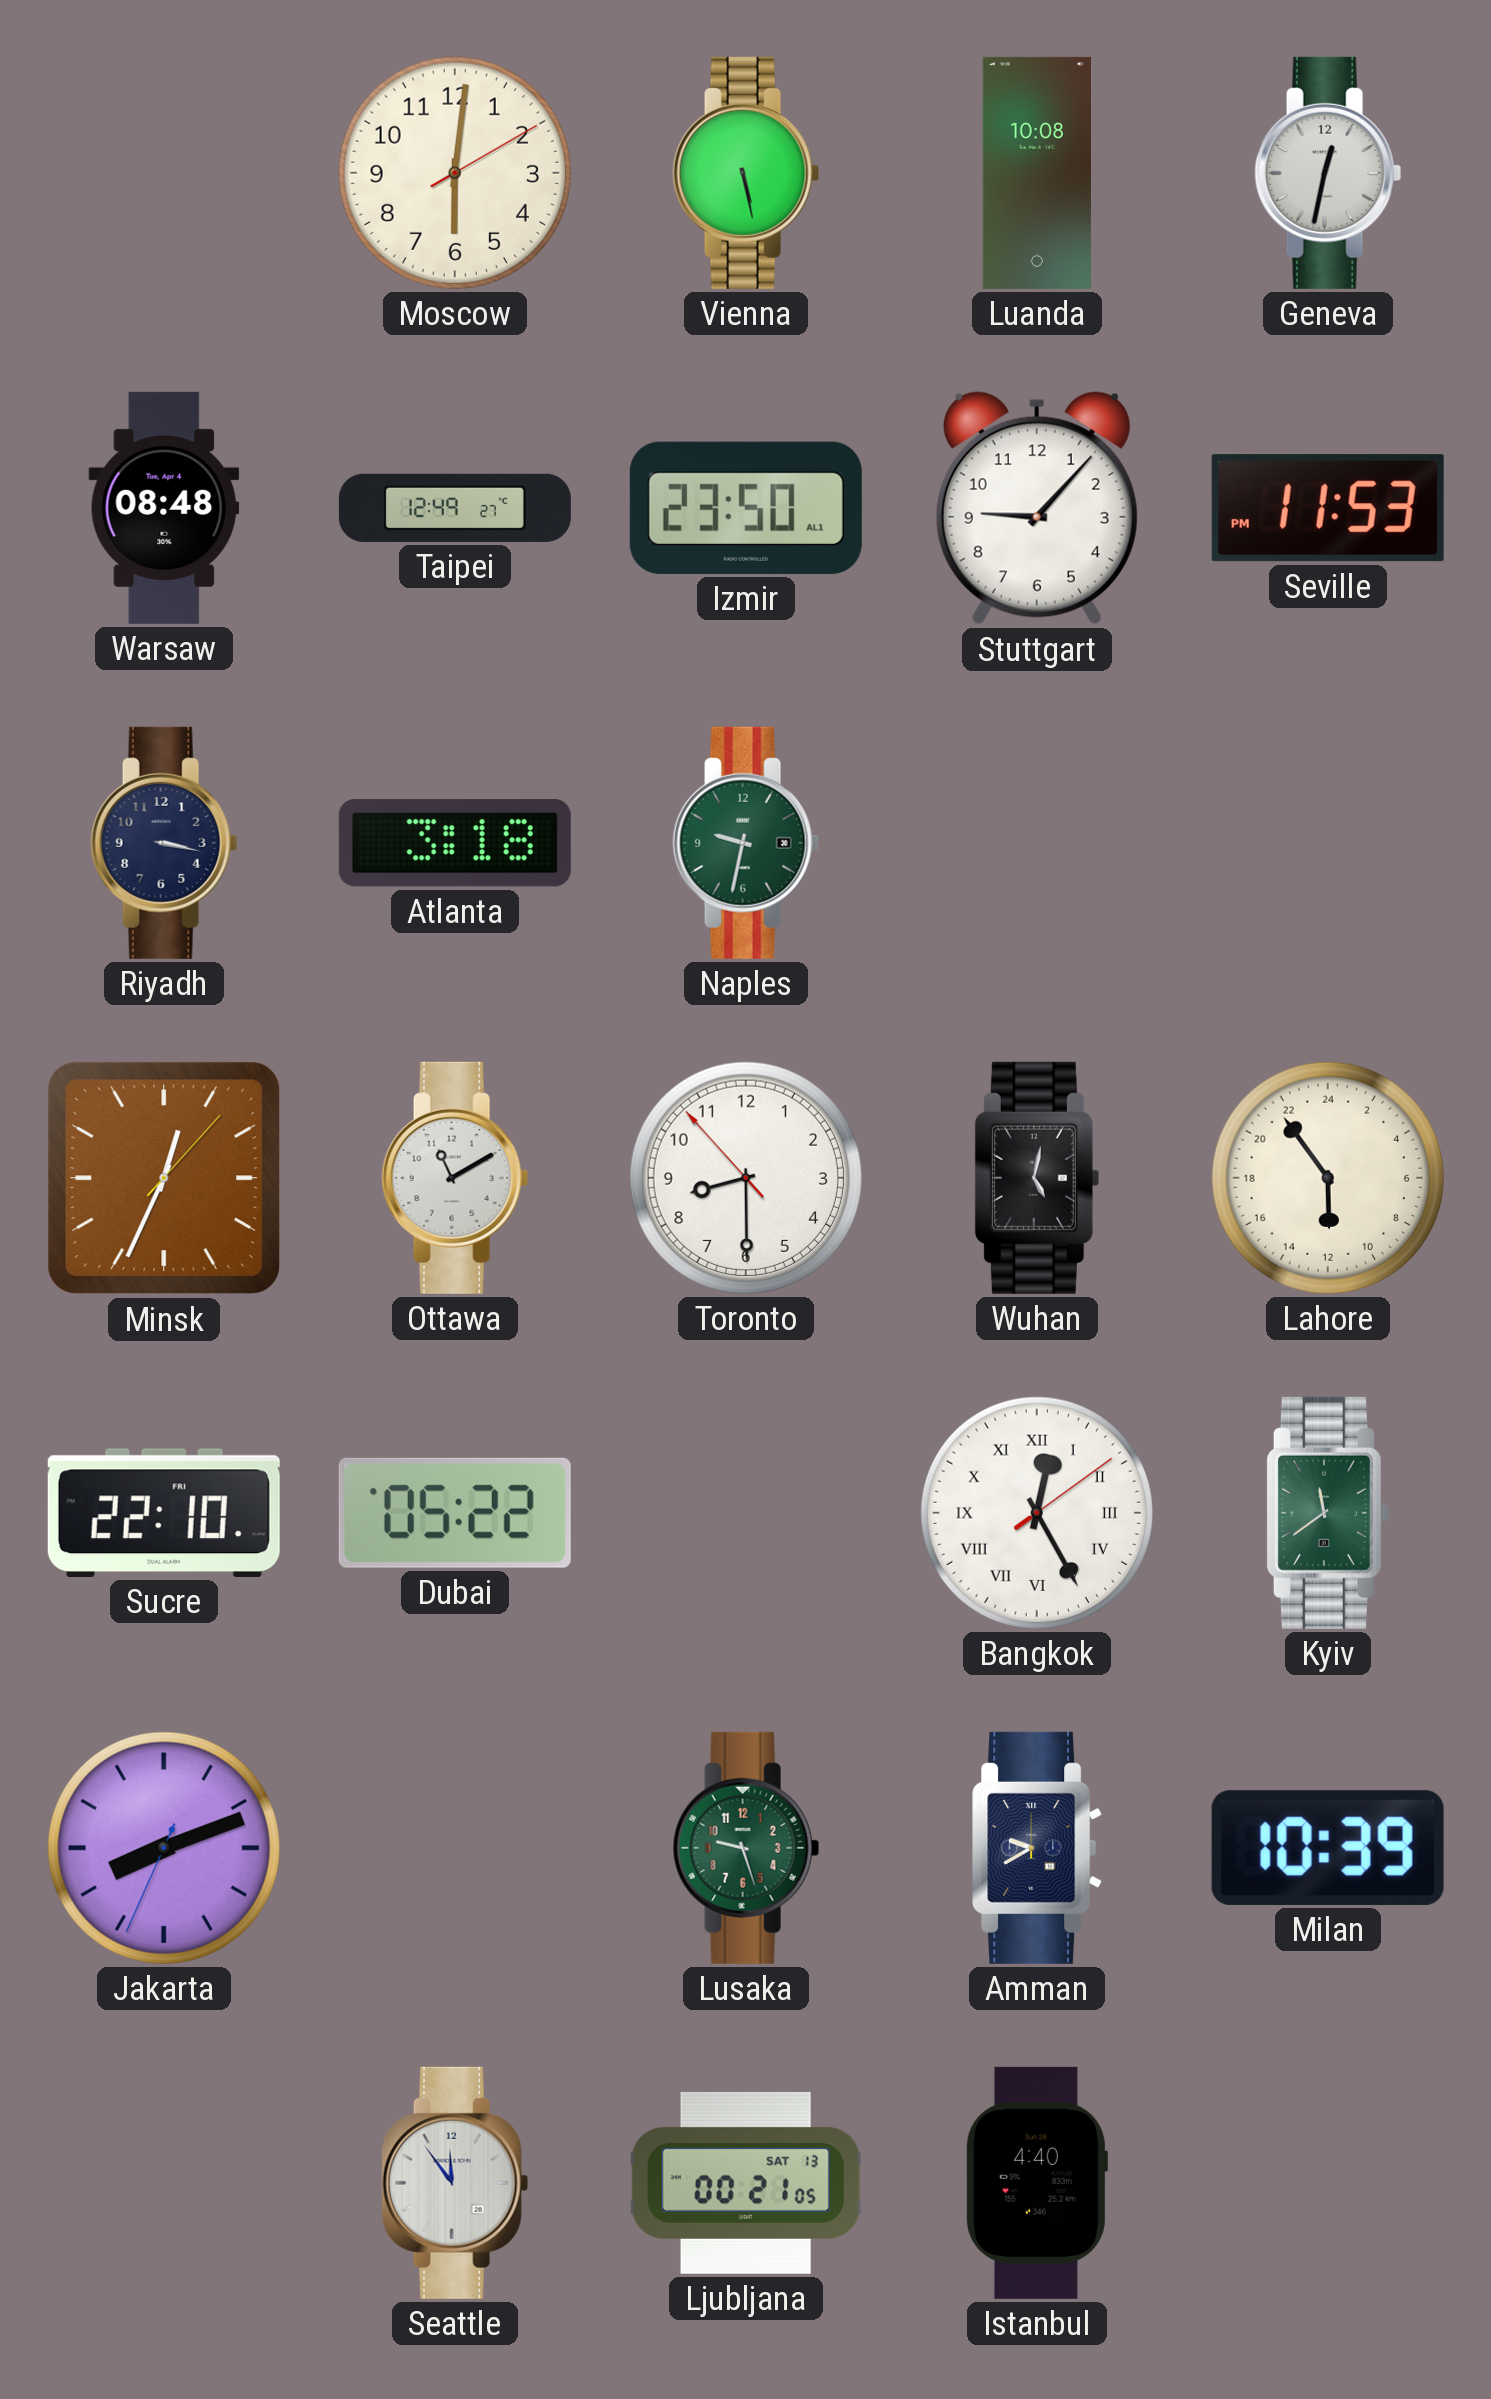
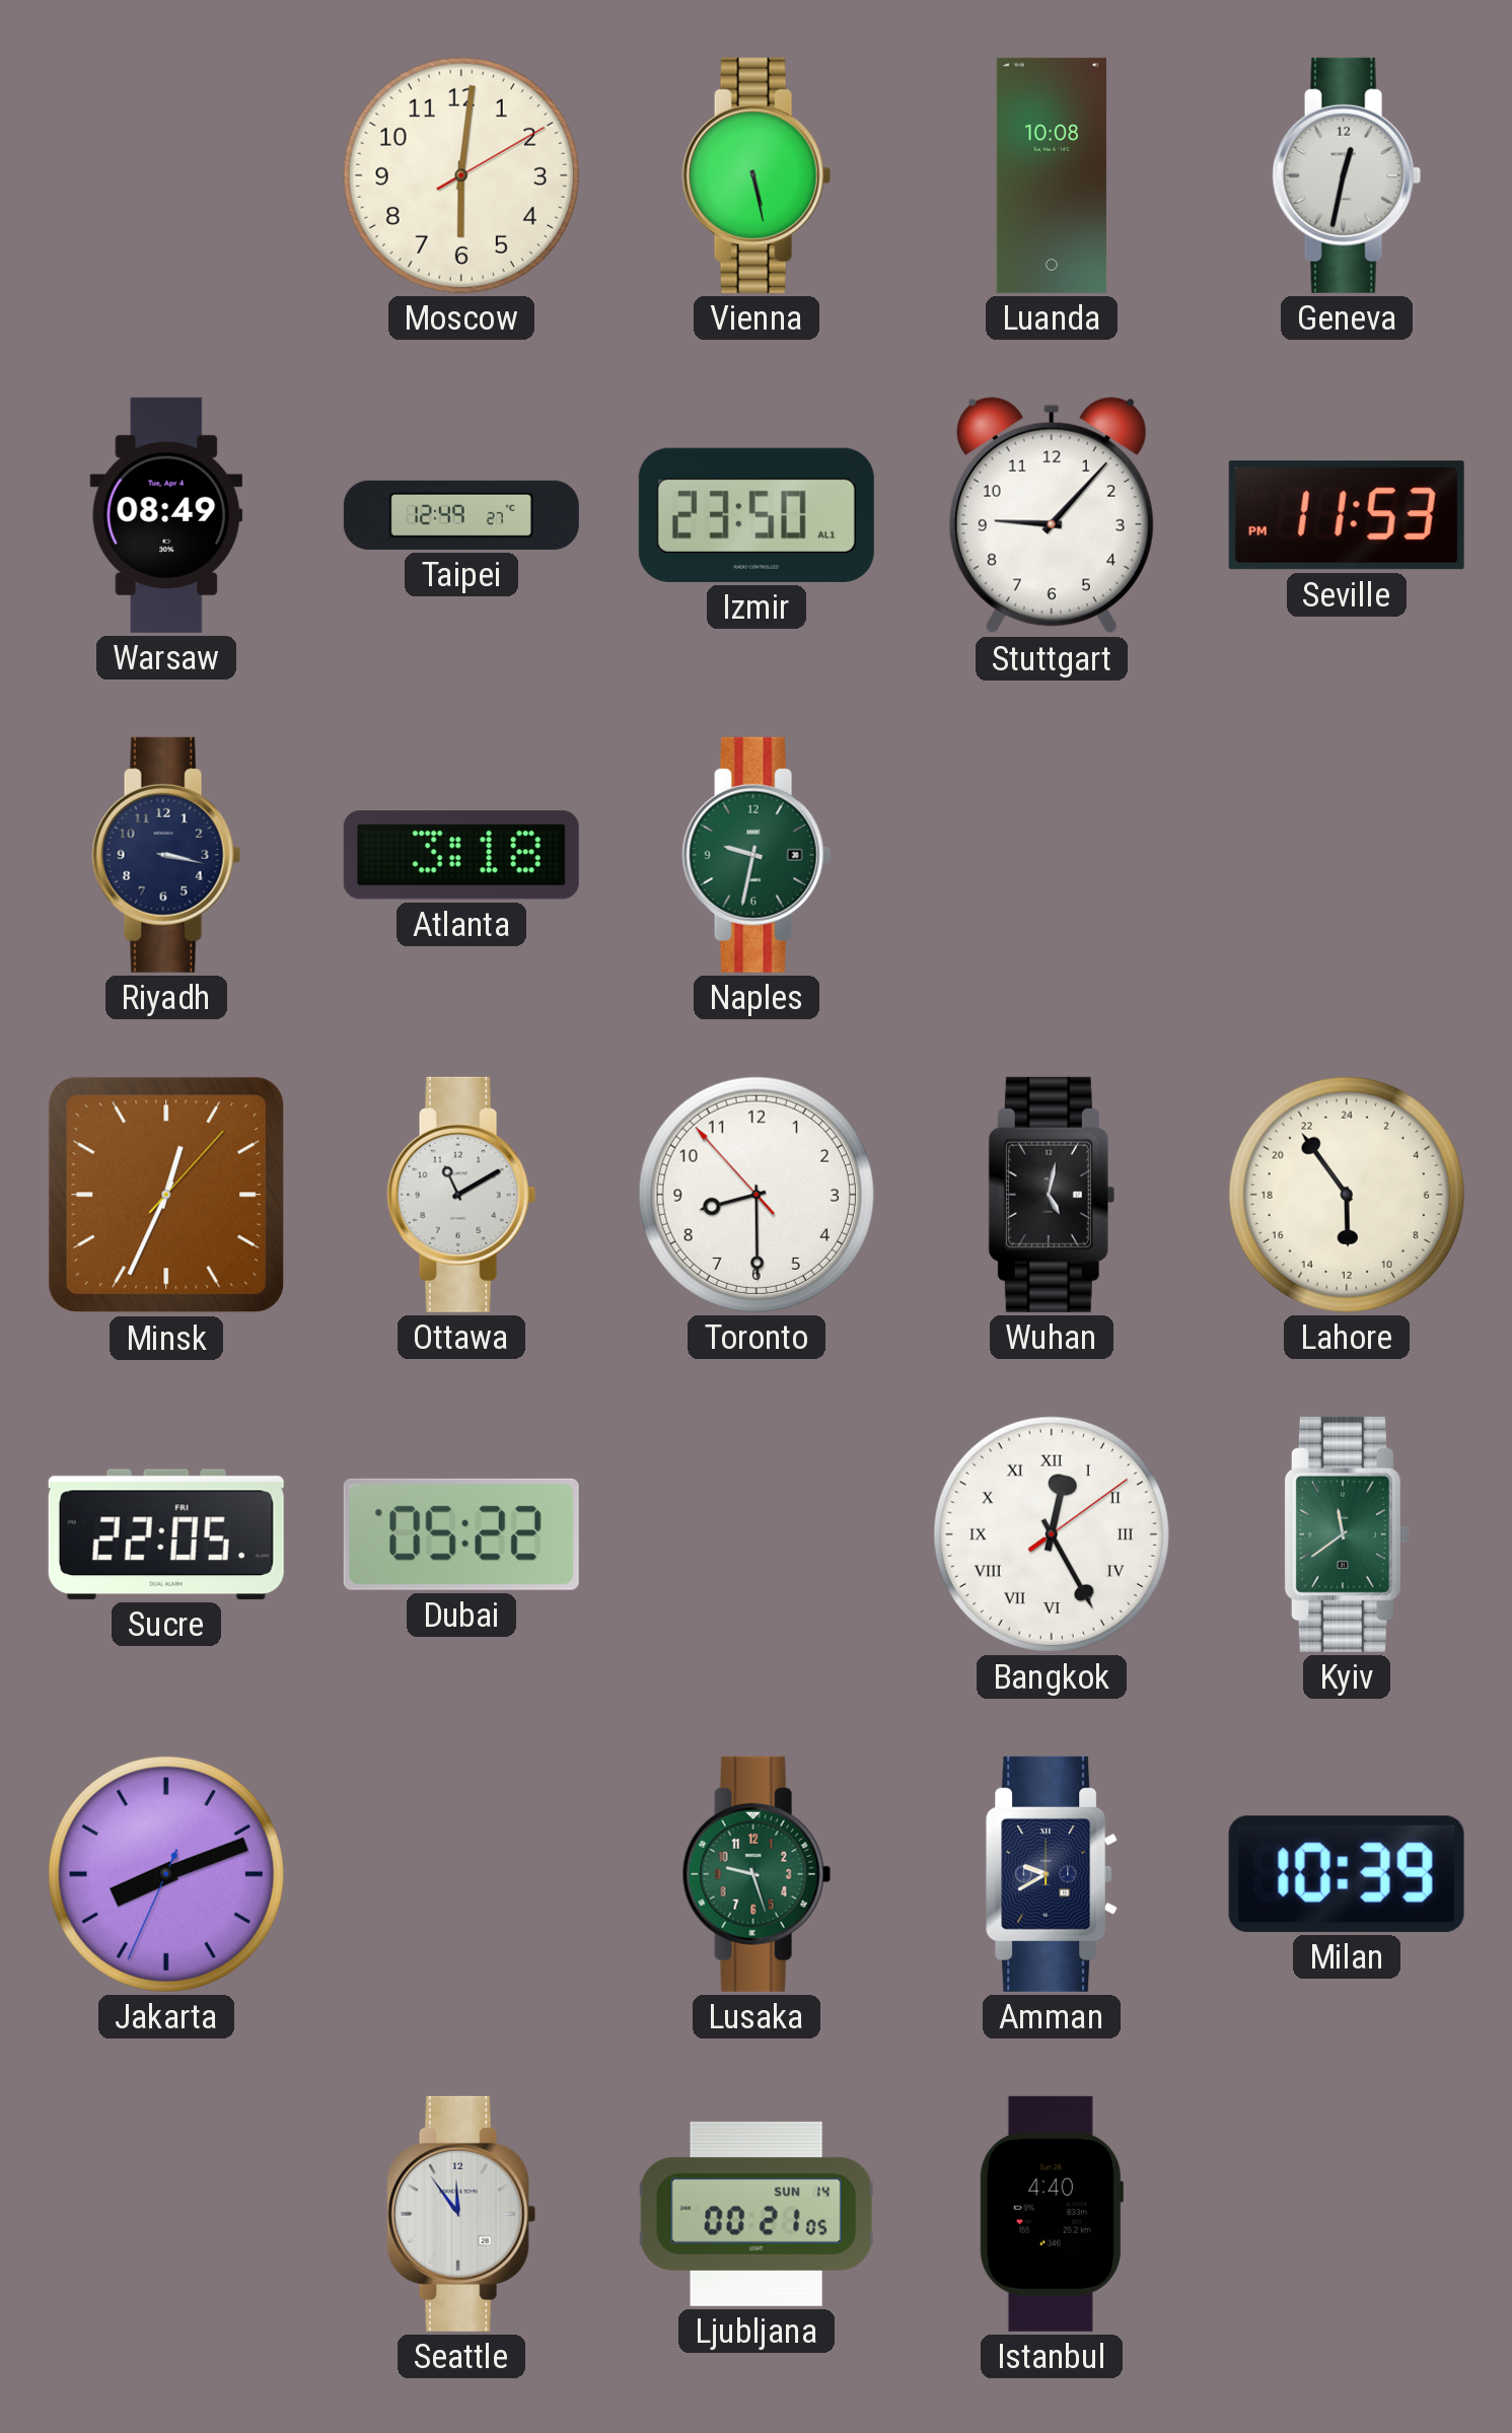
Warsaw: 08:48 -> 08:49 (166, 515)
Sucre: 22:10 -> 22:05 (166, 1534)
Ljubljana date: SAT 13 -> SUN 14 (757, 2214)
